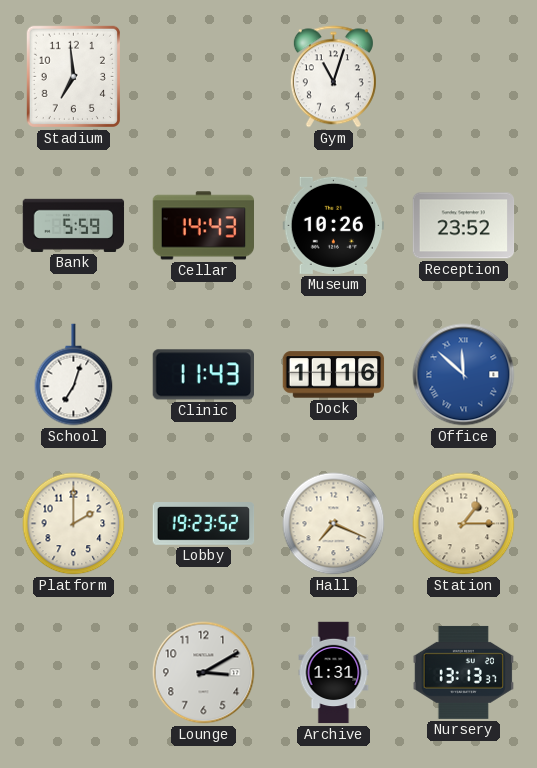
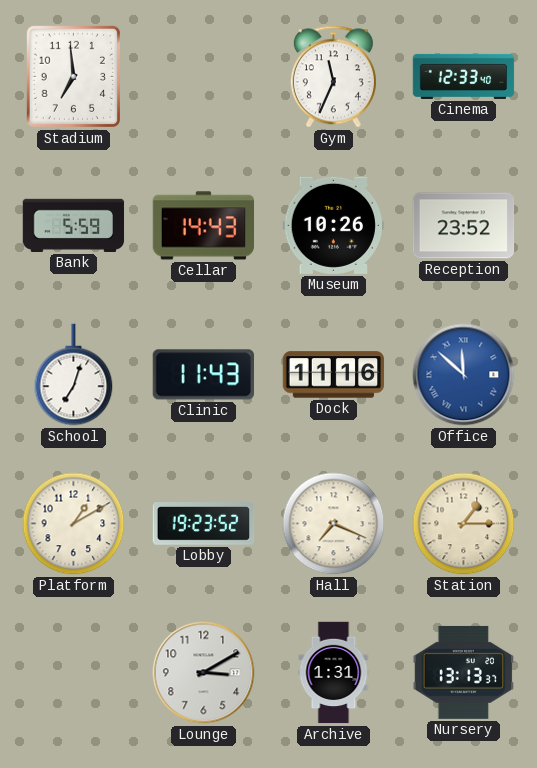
Gym: 11:03 -> 11:34 (333, 77)
Cinema: none -> 12:33 (464, 76)
Platform: 2:00 -> 1:10 (74, 524)
